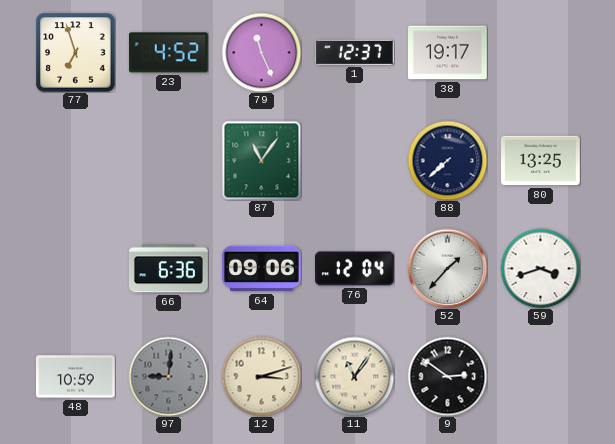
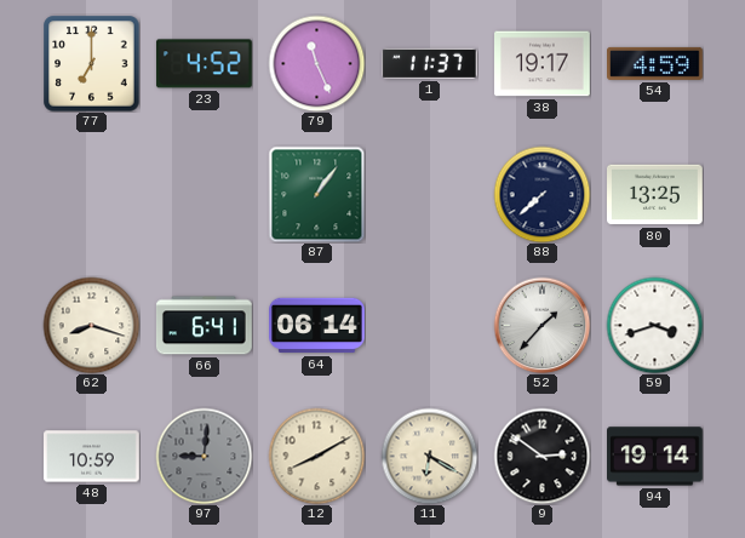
77: 6:57 -> 7:00 (91, 63)
1: 12:37 -> 11:37 (429, 63)
54: none -> 4:59 (655, 63)
87: 11:06 -> 1:06 (316, 194)
62: none -> 8:18 (91, 325)
66: 6:36 -> 6:41 (205, 326)
64: 09:06 -> 06:14 (317, 326)
76: 12:04 -> none (355, 269)
12: 3:12 -> 8:10 (316, 456)
11: 11:06 -> 6:20 (429, 456)
94: none -> 19:14 (655, 457)
